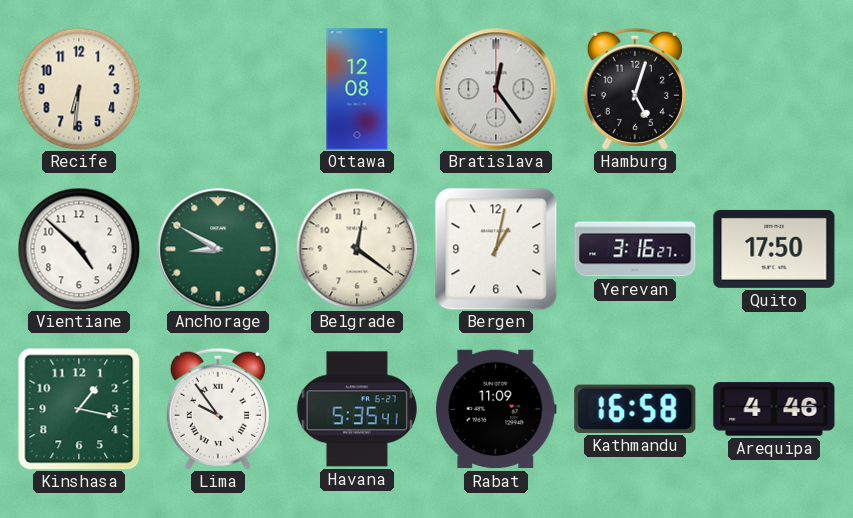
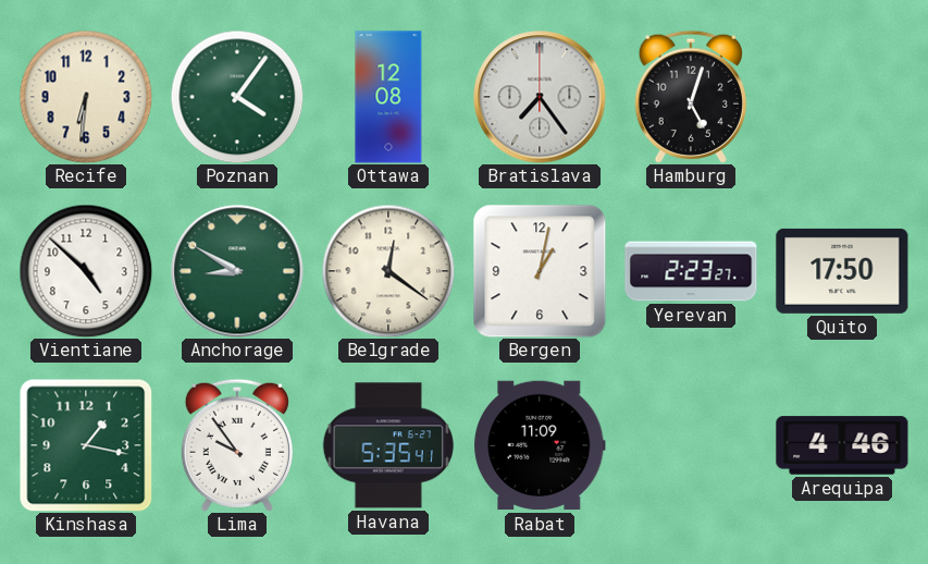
Poznan: none -> 4:06 (237, 97)
Bratislava: 12:24 -> 7:24 (540, 97)
Yerevan: 3:16 -> 2:23 (691, 271)
Kathmandu: 16:58 -> none (635, 409)
